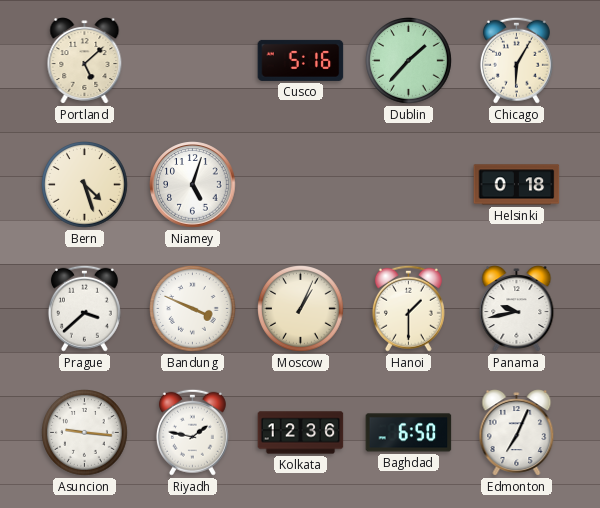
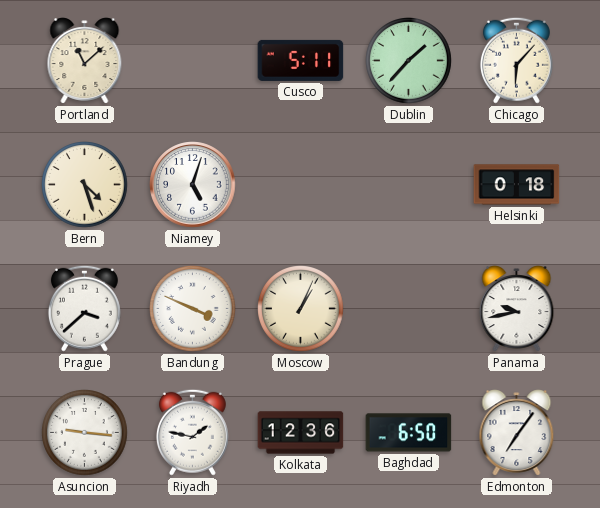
Portland: 5:08 -> 11:08 (85, 61)
Cusco: 5:16 -> 5:11 (301, 60)
Chicago: 6:05 -> 6:07 (516, 60)
Hanoi: 1:30 -> none (408, 308)
Edmonton: 7:04 -> 7:06 (517, 433)
